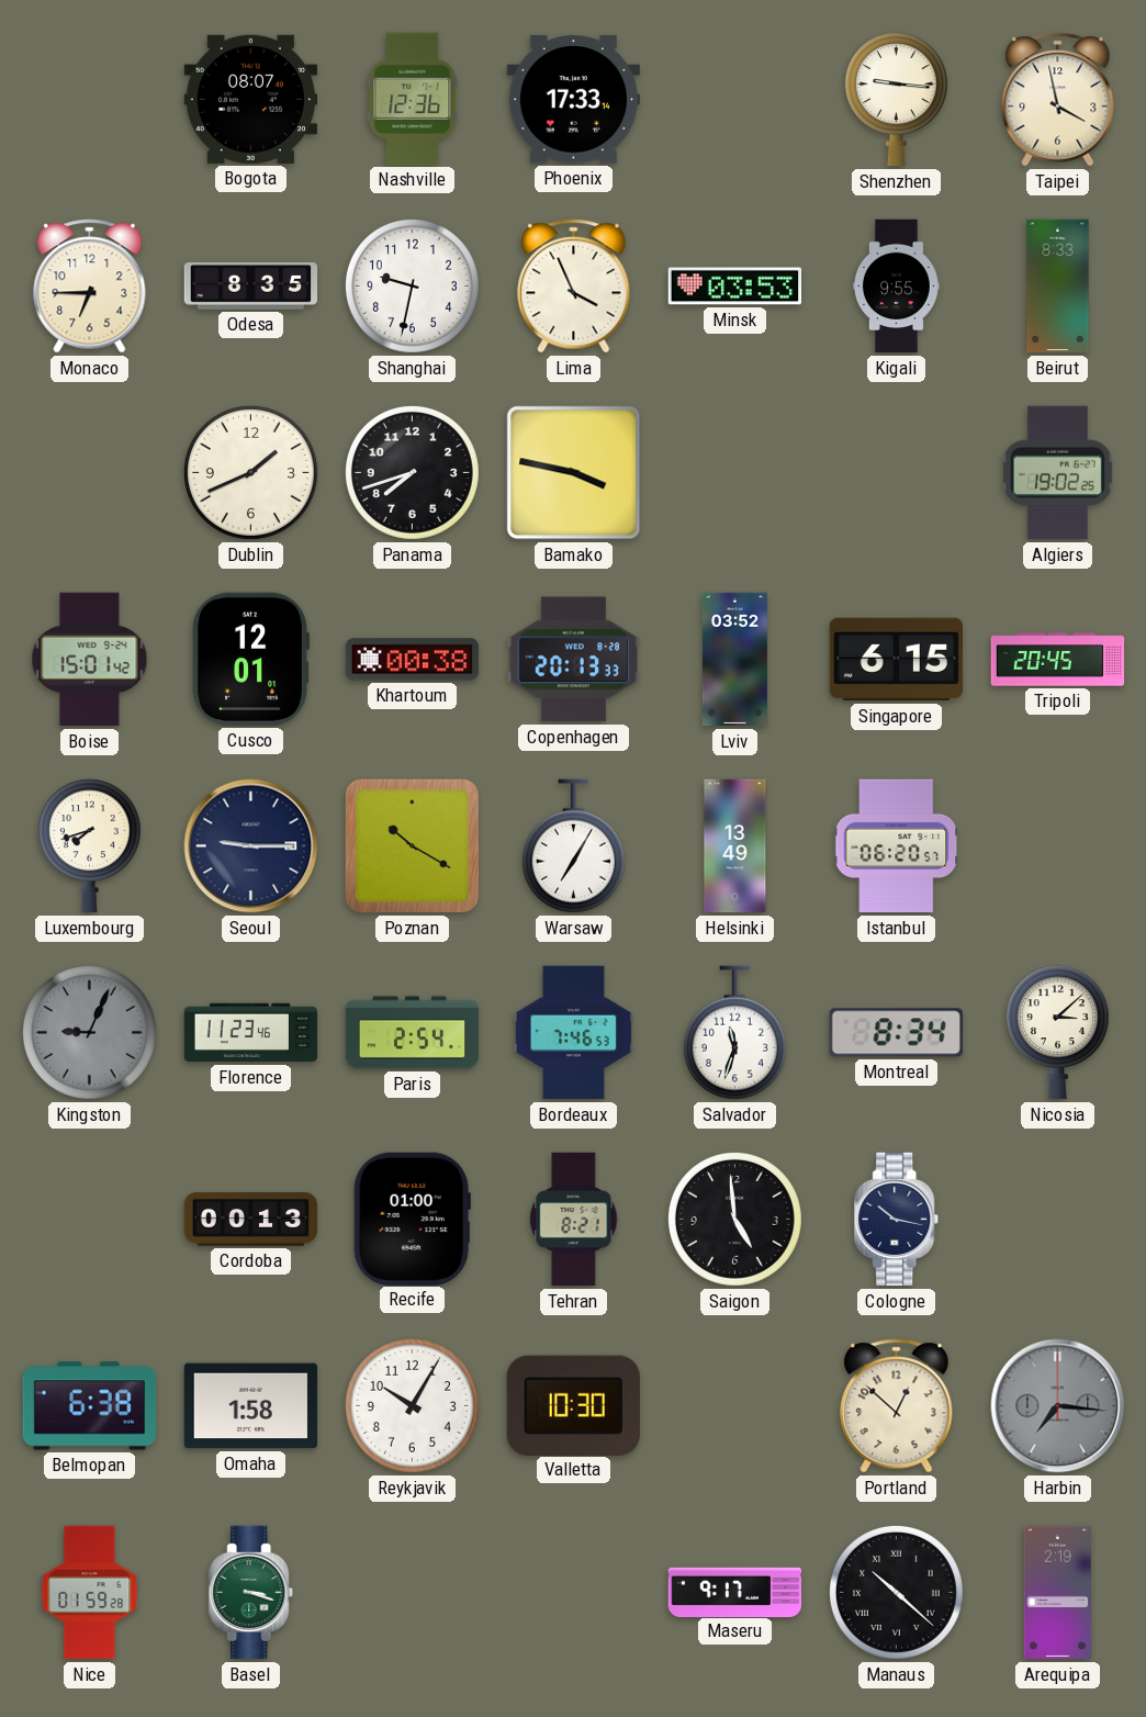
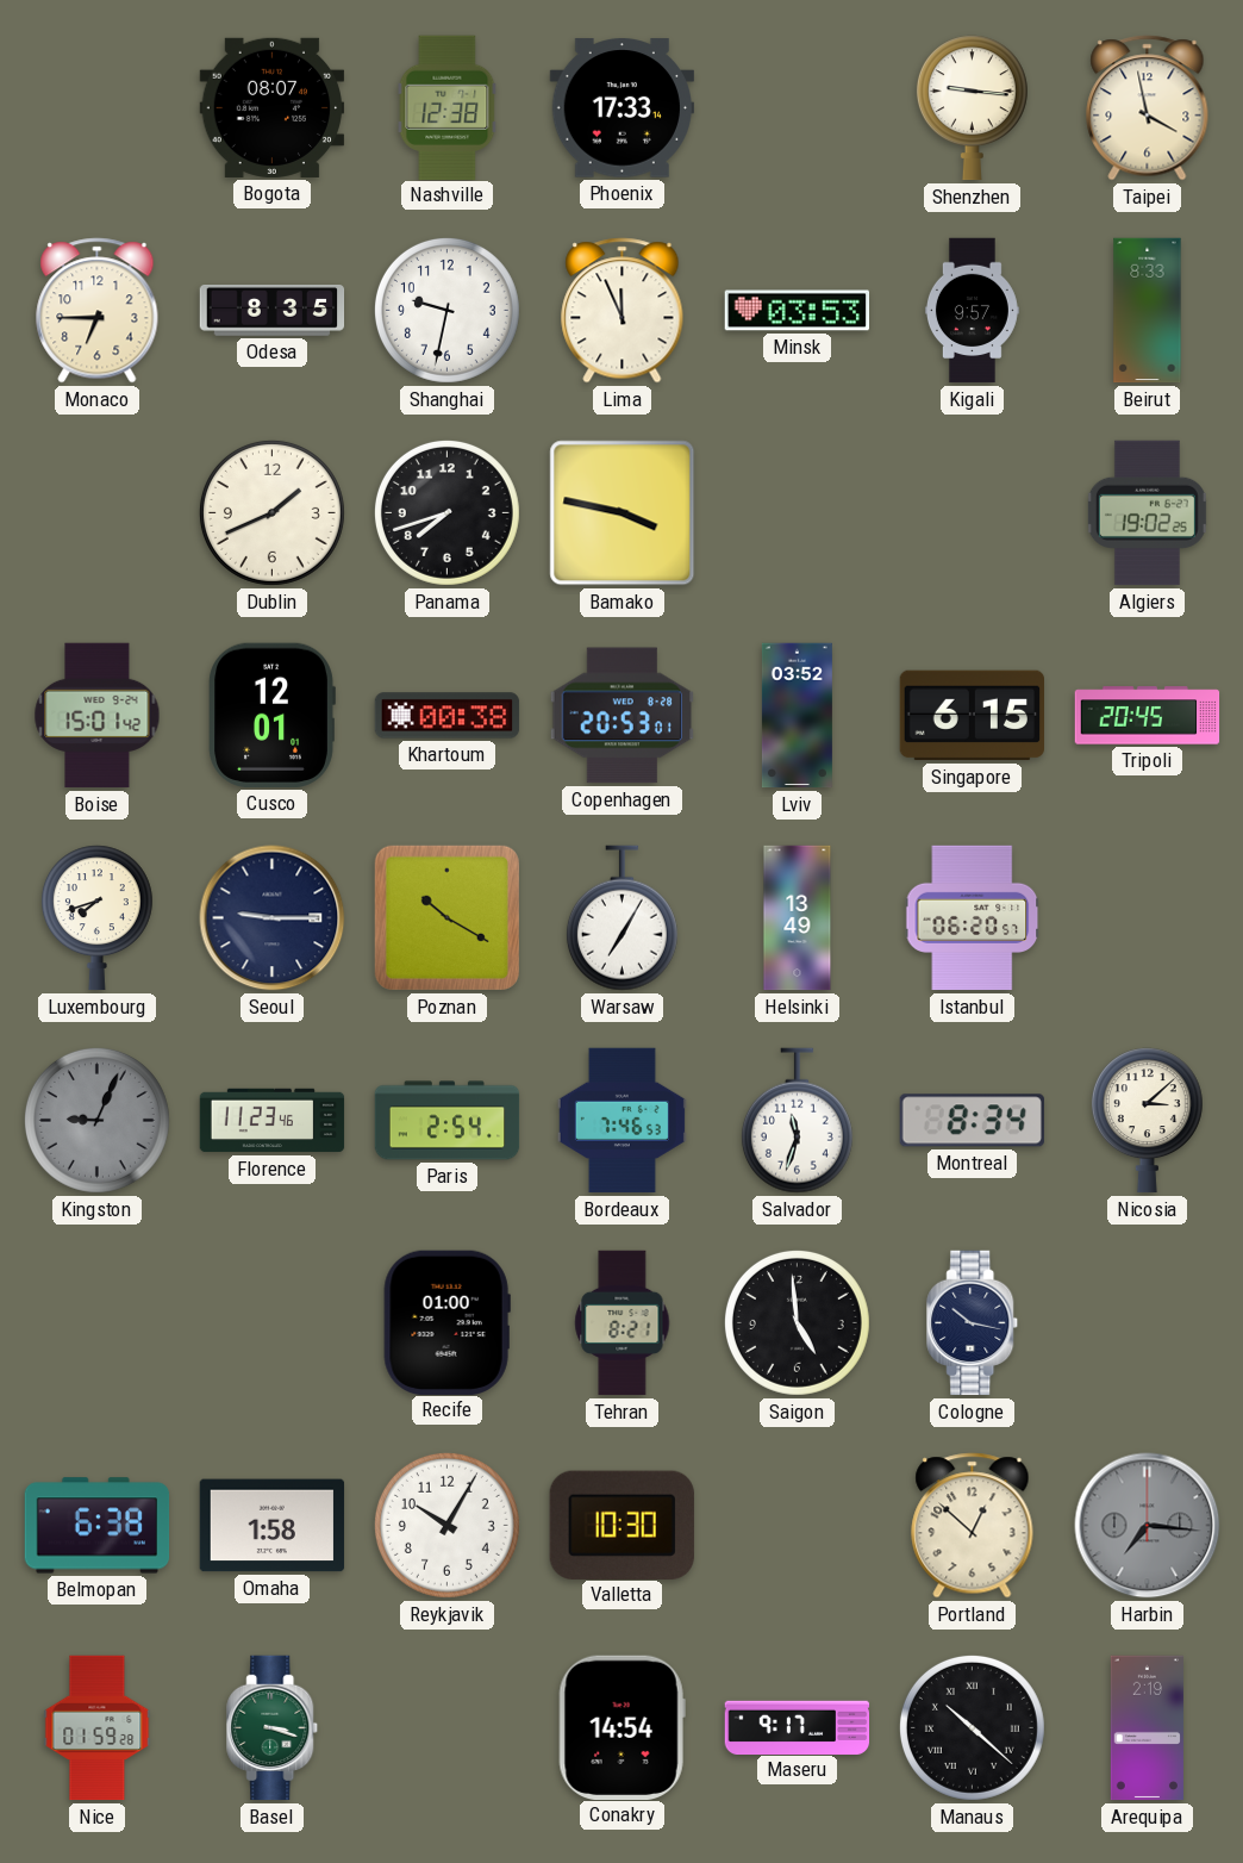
Nashville: 12:36 -> 12:38 (448, 107)
Lima: 3:56 -> 11:56 (623, 311)
Kigali: 9:55 -> 9:57 (972, 311)
Copenhagen: 20:13 -> 20:53 (621, 716)
Cordoba: 00:13 -> none (251, 1220)
Conakry: none -> 14:54 (621, 1727)
